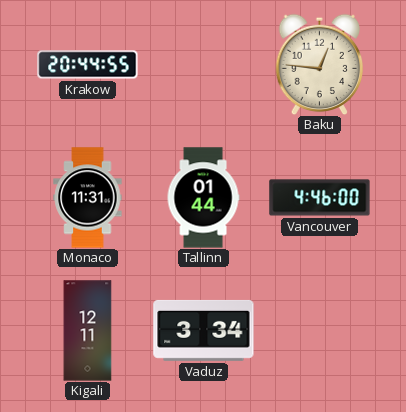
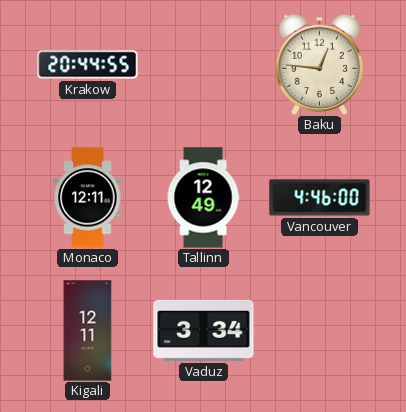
Monaco: 11:31 -> 12:11 (88, 198)
Tallinn: 01:44 -> 12:49 (203, 198)
